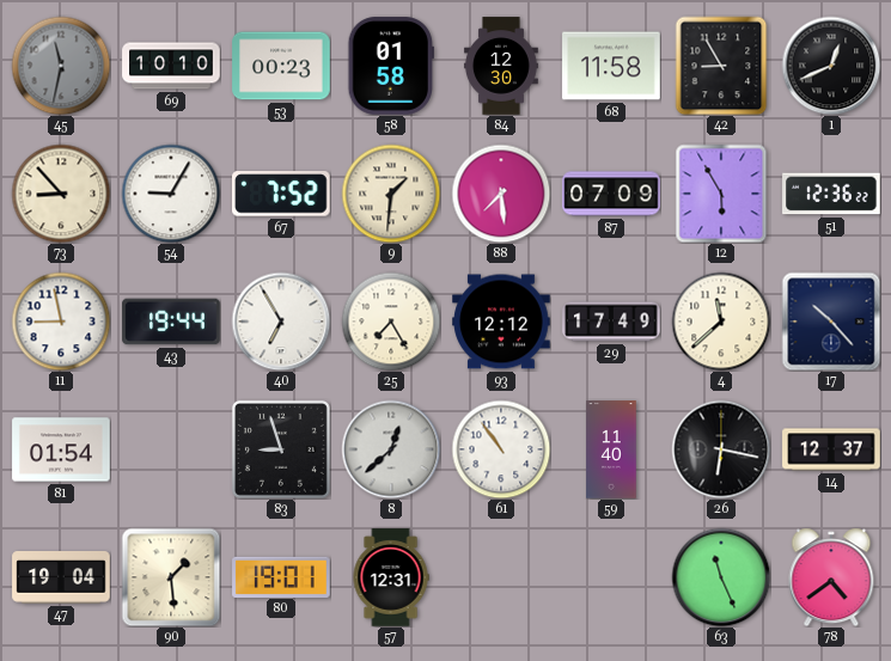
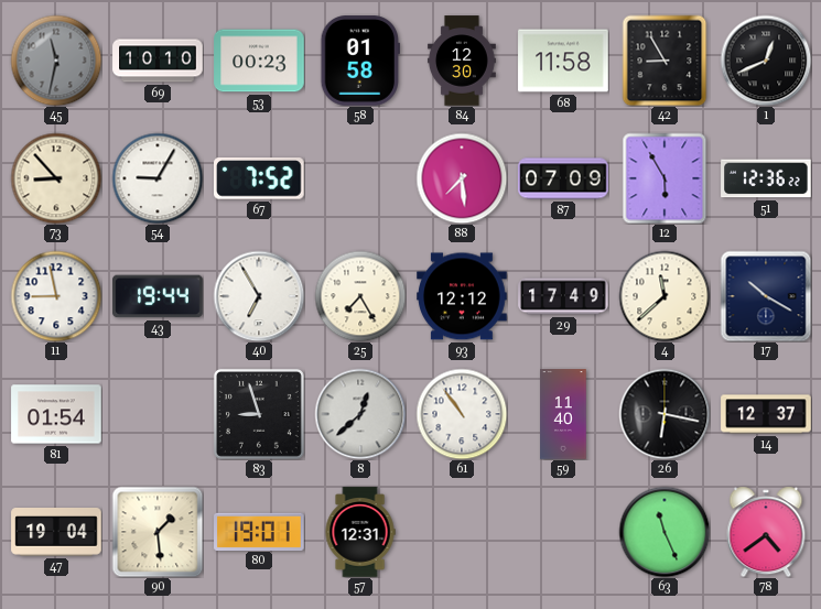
9: 1:31 -> none (391, 194)
17: 10:23 -> 10:20 (766, 296)
